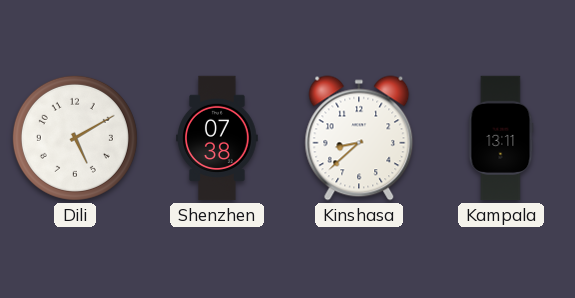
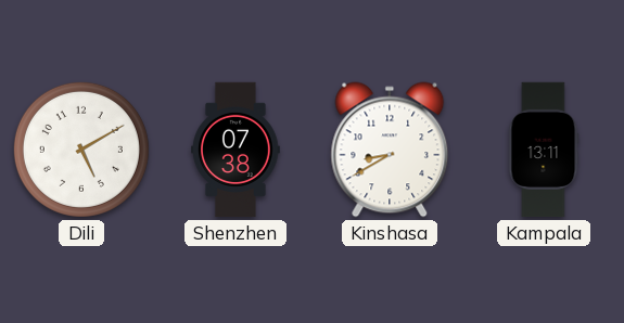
Kinshasa: 8:38 -> 8:40 (390, 150)
